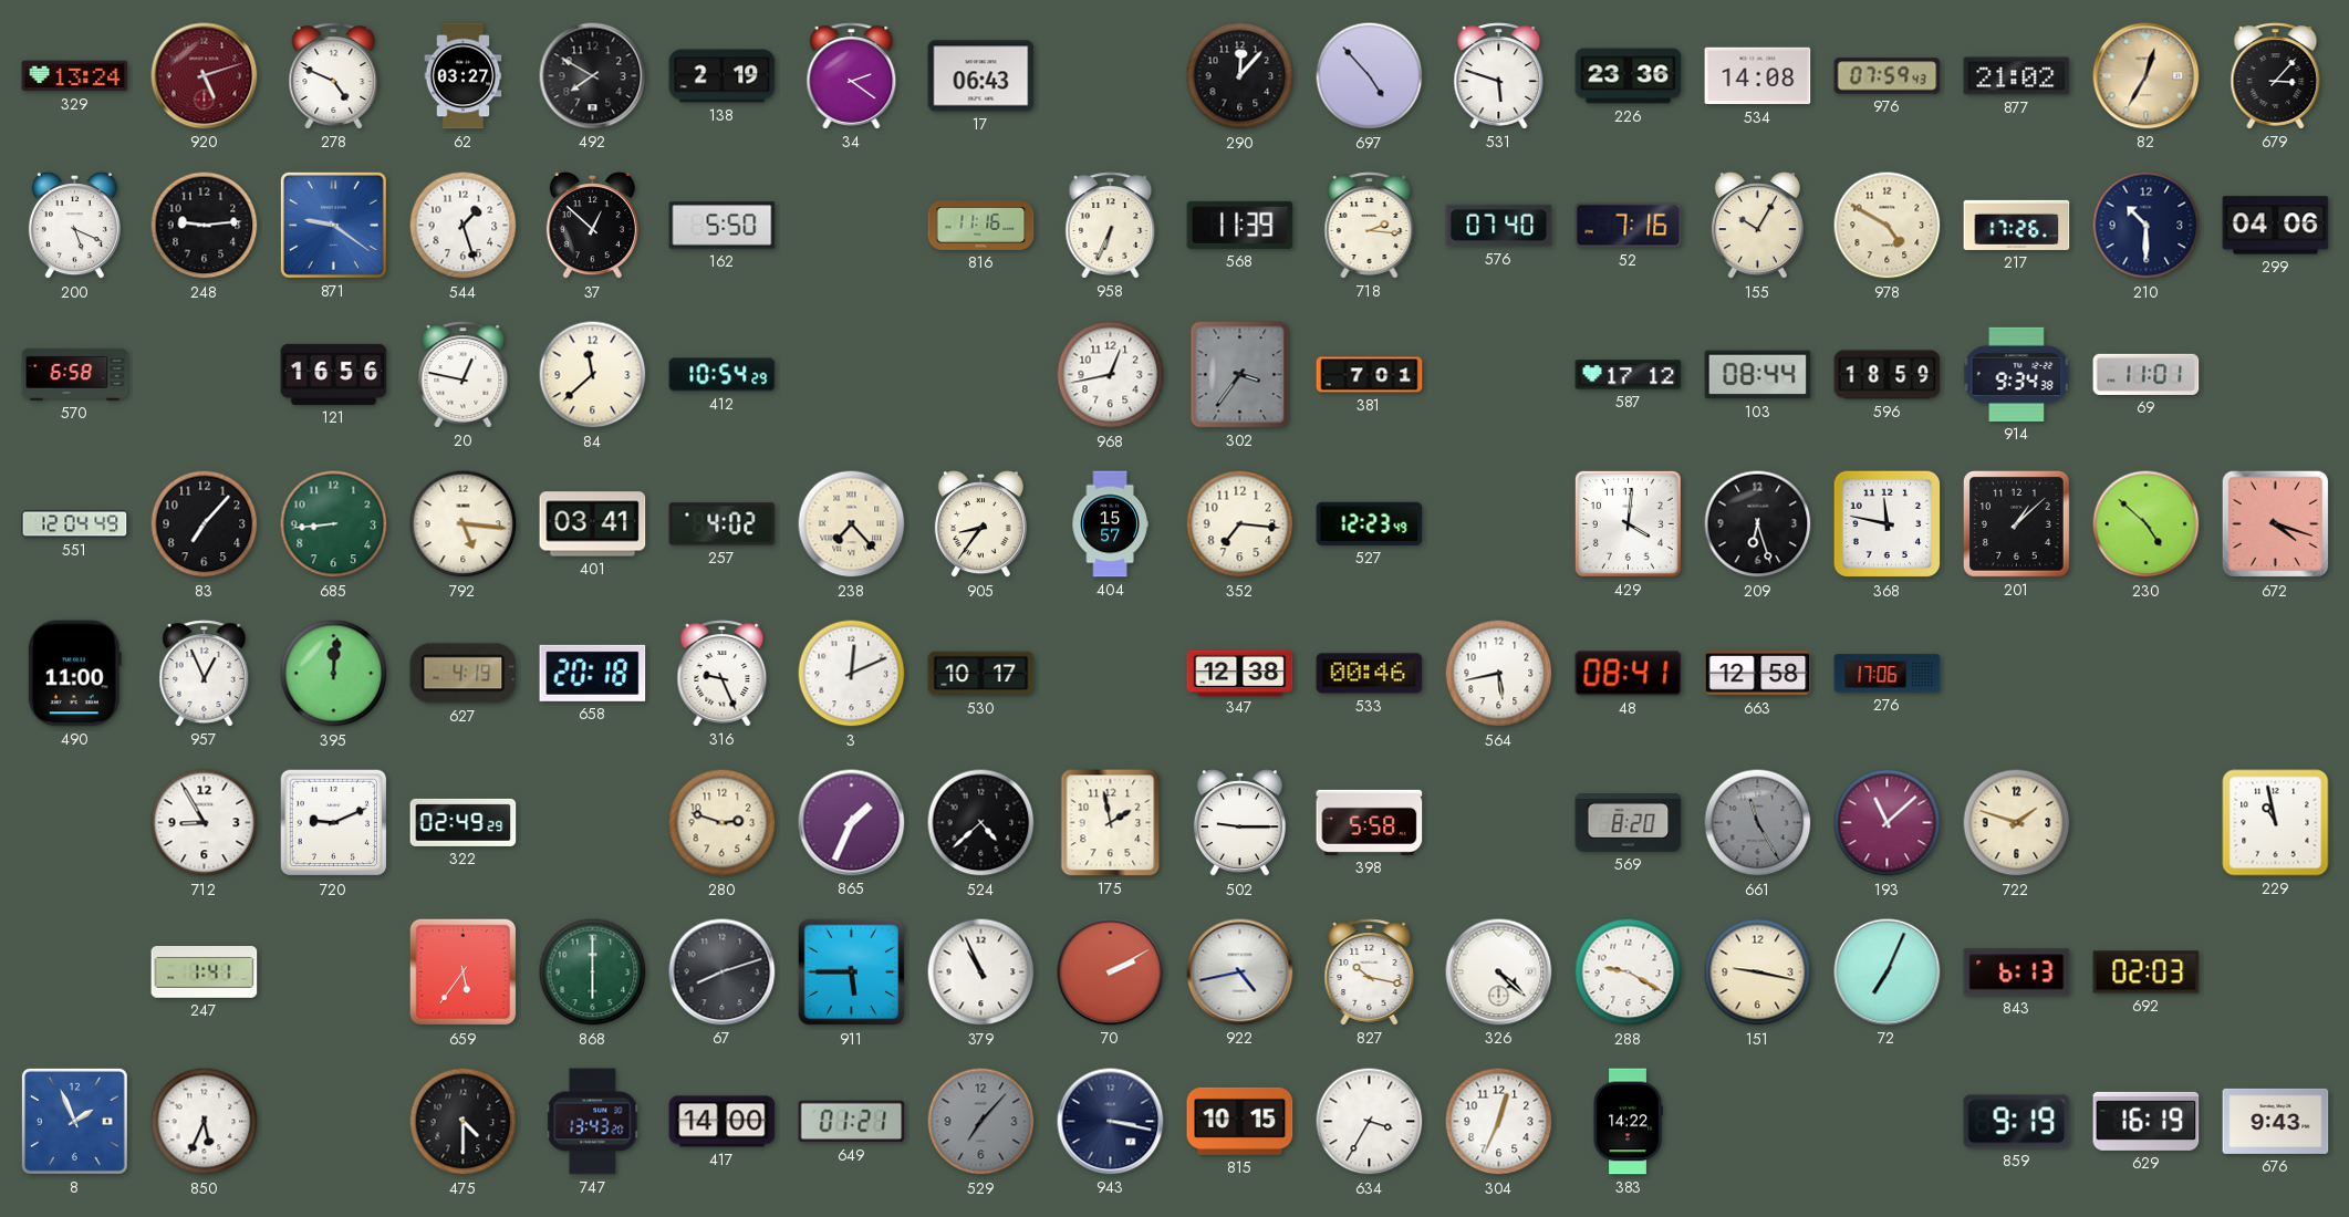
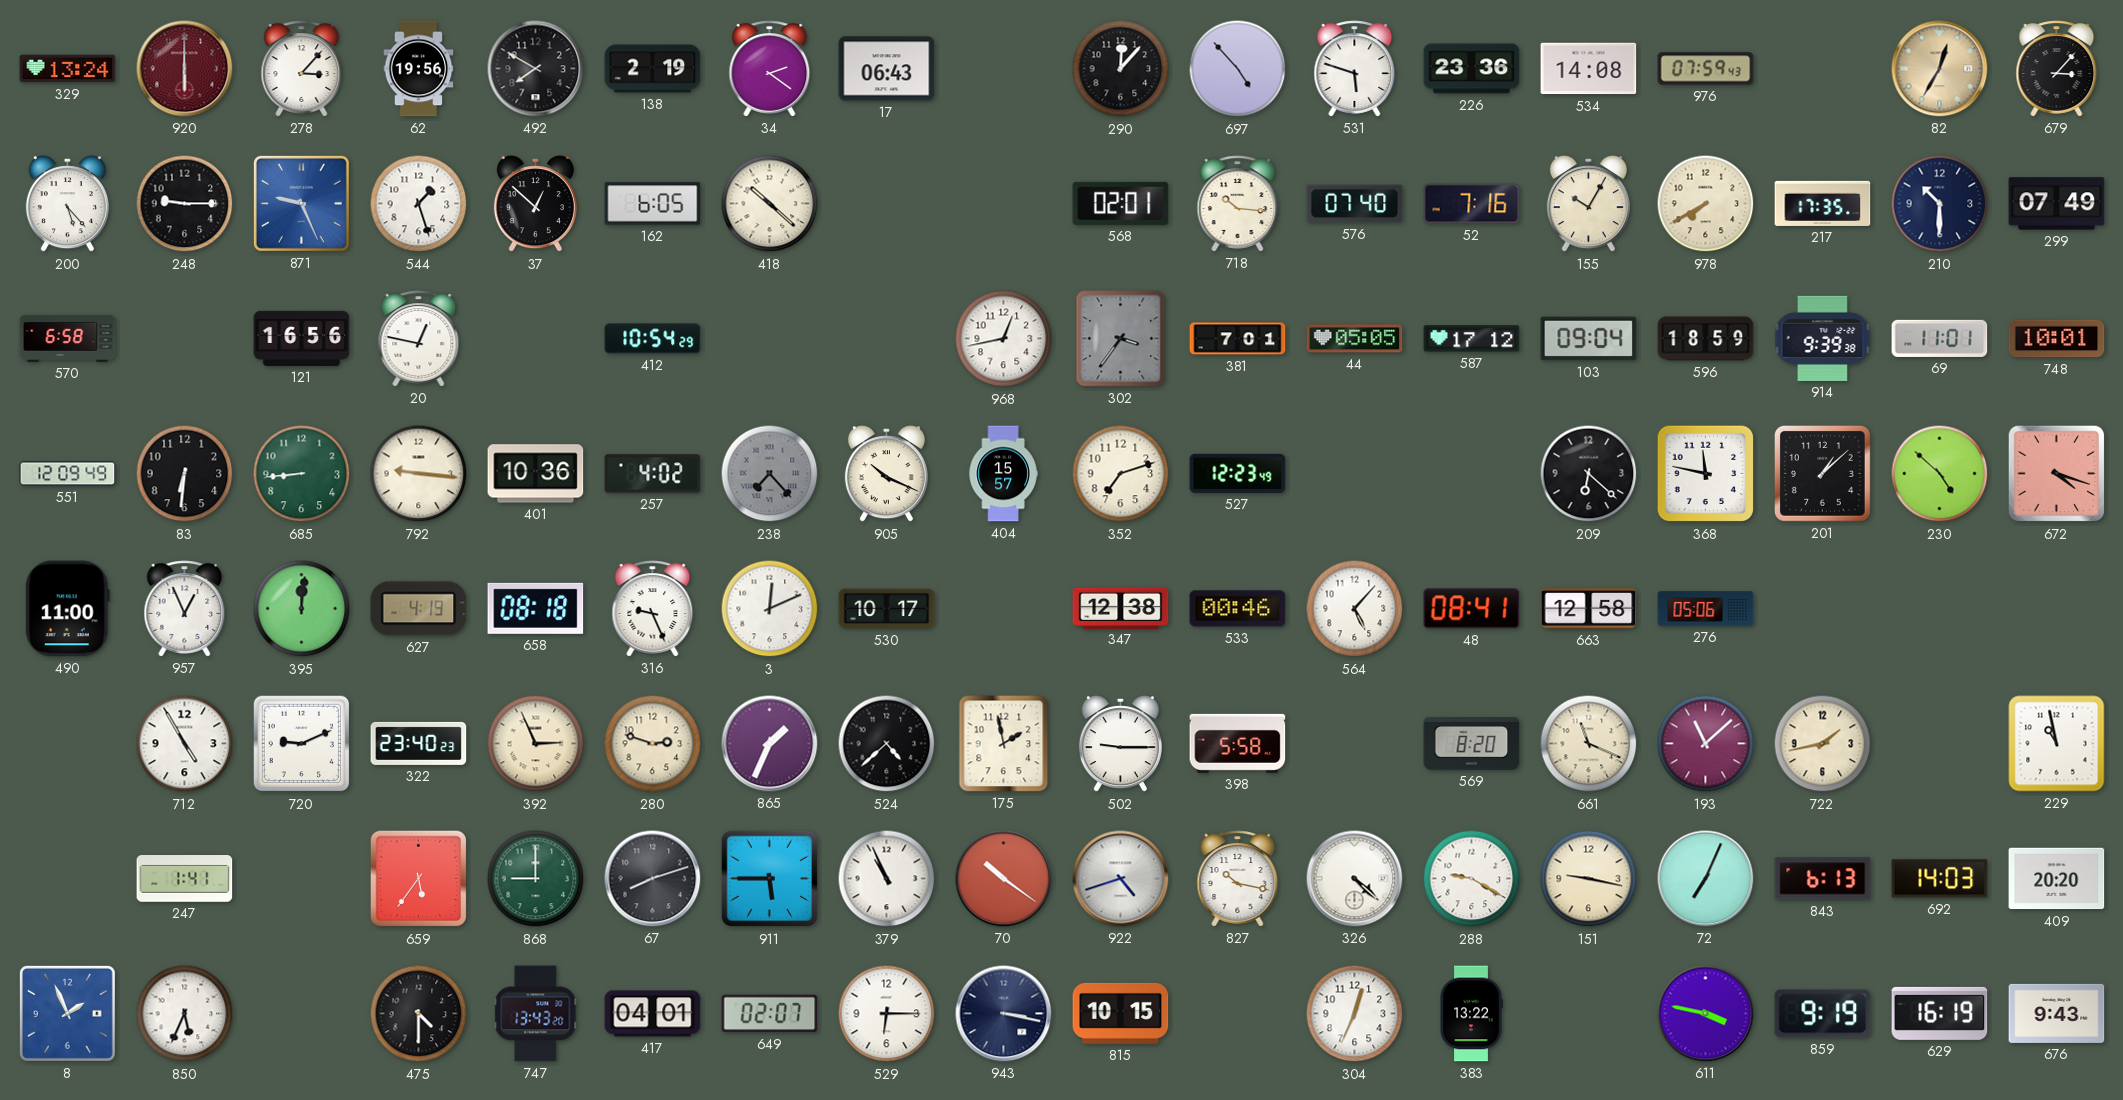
920: 5:12 -> 6:00 (185, 69)
278: 4:49 -> 3:07 (302, 69)
62: 03:27 -> 19:56 (419, 69)
877: 21:02 -> none (2017, 76)
200: 5:19 -> 5:23 (67, 204)
248: 9:14 -> 9:15 (185, 204)
871: 9:21 -> 9:26 (301, 203)
162: 5:50 -> 6:05 (653, 204)
418: none -> 10:22 (770, 204)
816: 11:16 -> none (981, 226)
958: 6:34 -> none (1111, 226)
568: 11:39 -> 02:01 (1121, 203)
718: 2:16 -> 10:16 (1238, 204)
978: 4:50 -> 7:40 (1706, 204)
217: 17:26 -> 17:35 (1823, 203)
299: 04:06 -> 07:49 (2057, 204)
84: 11:38 -> none (593, 375)
44: none -> 05:05 (1355, 339)
103: 08:44 -> 09:04 (1589, 339)
914: 9:34 -> 9:39 (1823, 338)
748: none -> 10:01 (2057, 339)
551: 12:04 -> 12:09 (68, 474)
83: 7:07 -> 6:31 (185, 474)
792: 5:16 -> 9:16 (419, 474)
401: 03:41 -> 10:36 (536, 474)
238 dial: cream -> grey (770, 474)
905: 8:36 -> 10:19 (886, 474)
352: 7:16 -> 7:12 (1121, 474)
429: 4:01 -> none (1628, 523)
209: 6:27 -> 6:22 (1589, 474)
658: 20:18 -> 08:18 (536, 608)
564: 5:43 -> 5:07 (1355, 609)
276: 17:06 -> 05:06 (1706, 609)
712: 8:55 -> 4:55 (185, 744)
322: 02:49 -> 23:40 (419, 743)
392: none -> 2:56 (536, 744)
661: 11:25 -> 11:19 (1589, 744)
661 dial: grey -> cream (1589, 744)
722: 1:48 -> 1:43 (1823, 744)
868: 6:00 -> 9:00 (536, 879)
70: 2:10 -> 10:21 (1004, 879)
922: 4:43 -> 4:42 (1121, 879)
692: 02:03 -> 14:03 (1940, 879)
409: none -> 20:20 (2057, 879)
417: 14:00 -> 04:01 (653, 1014)
649: 01:21 -> 02:07 (770, 1014)
529: 7:07 -> 6:15 (887, 1014)
529 dial: grey -> white (887, 1014)
634: 3:35 -> none (1370, 1122)
383: 14:22 -> 13:22 (1471, 1014)
611: none -> 3:47 (1706, 1014)
